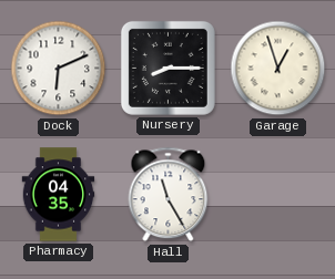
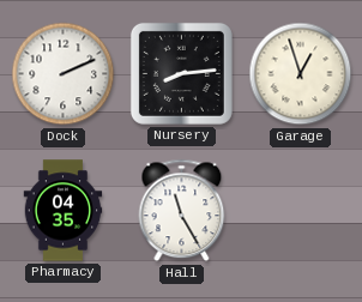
Dock: 6:11 -> 2:11 (64, 74)
Nursery: 8:15 -> 8:14 (181, 73)
